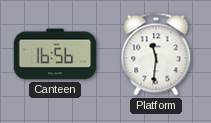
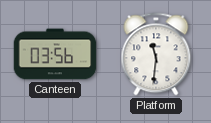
Canteen: 16:56 -> 03:56 (55, 54)
